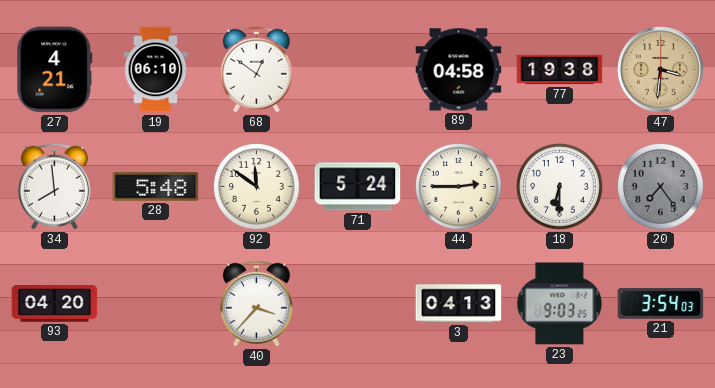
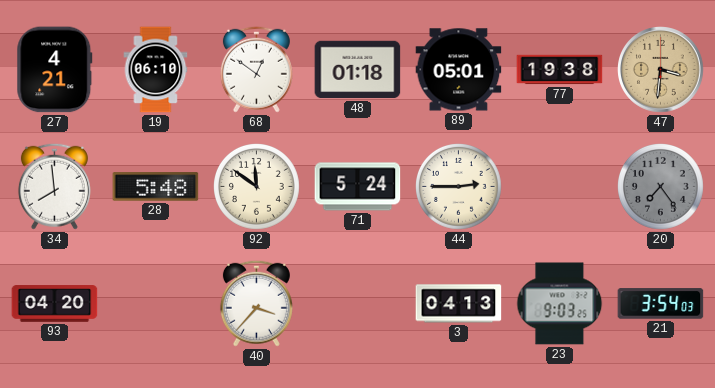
48: none -> 01:18 (358, 70)
89: 04:58 -> 05:01 (459, 70)
18: 6:30 -> none (560, 187)
